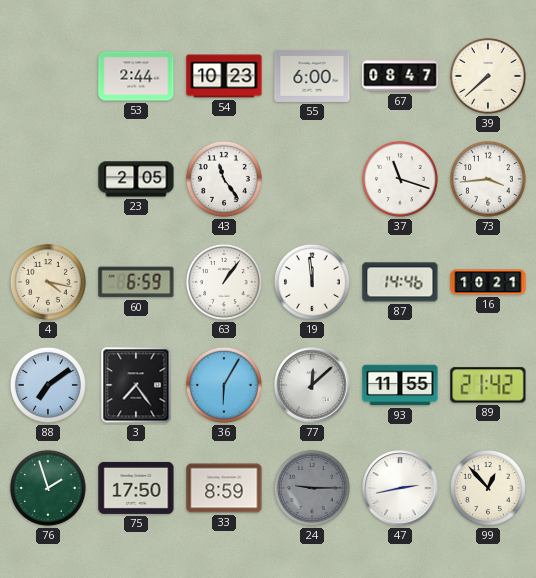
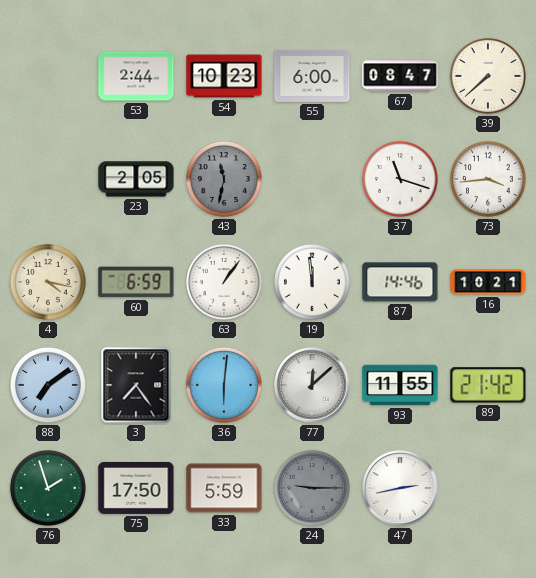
43: 11:24 -> 11:32 (224, 179)
43 dial: white -> grey (224, 179)
36: 6:05 -> 6:01 (224, 385)
33: 8:59 -> 5:59 (224, 488)
99: 12:53 -> none (488, 488)
